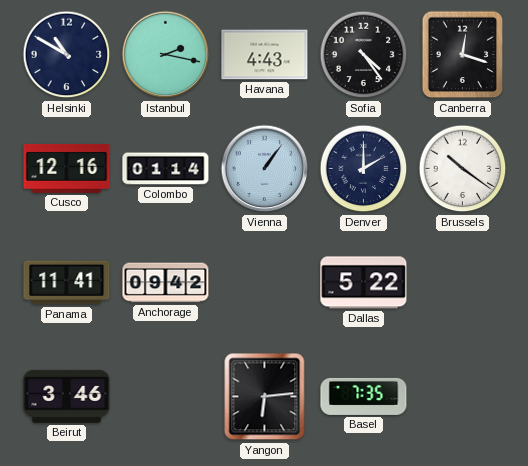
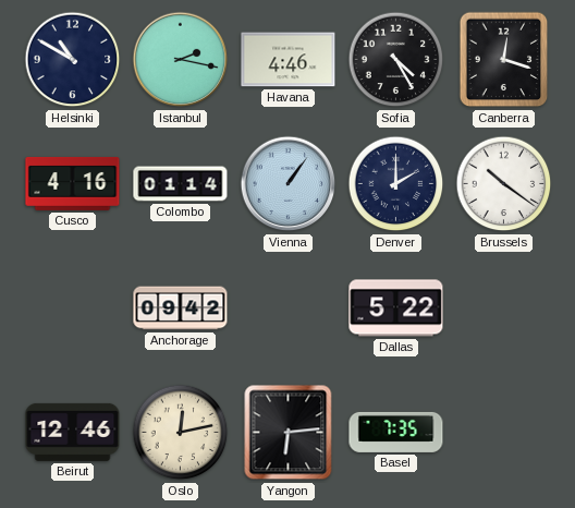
Havana: 4:43 -> 4:46 (289, 60)
Sofia: 4:24 -> 4:25 (396, 60)
Cusco: 12:16 -> 4:16 (73, 183)
Panama: 11:41 -> none (67, 283)
Beirut: 3:46 -> 12:46 (73, 432)
Oslo: none -> 12:13 (181, 433)
